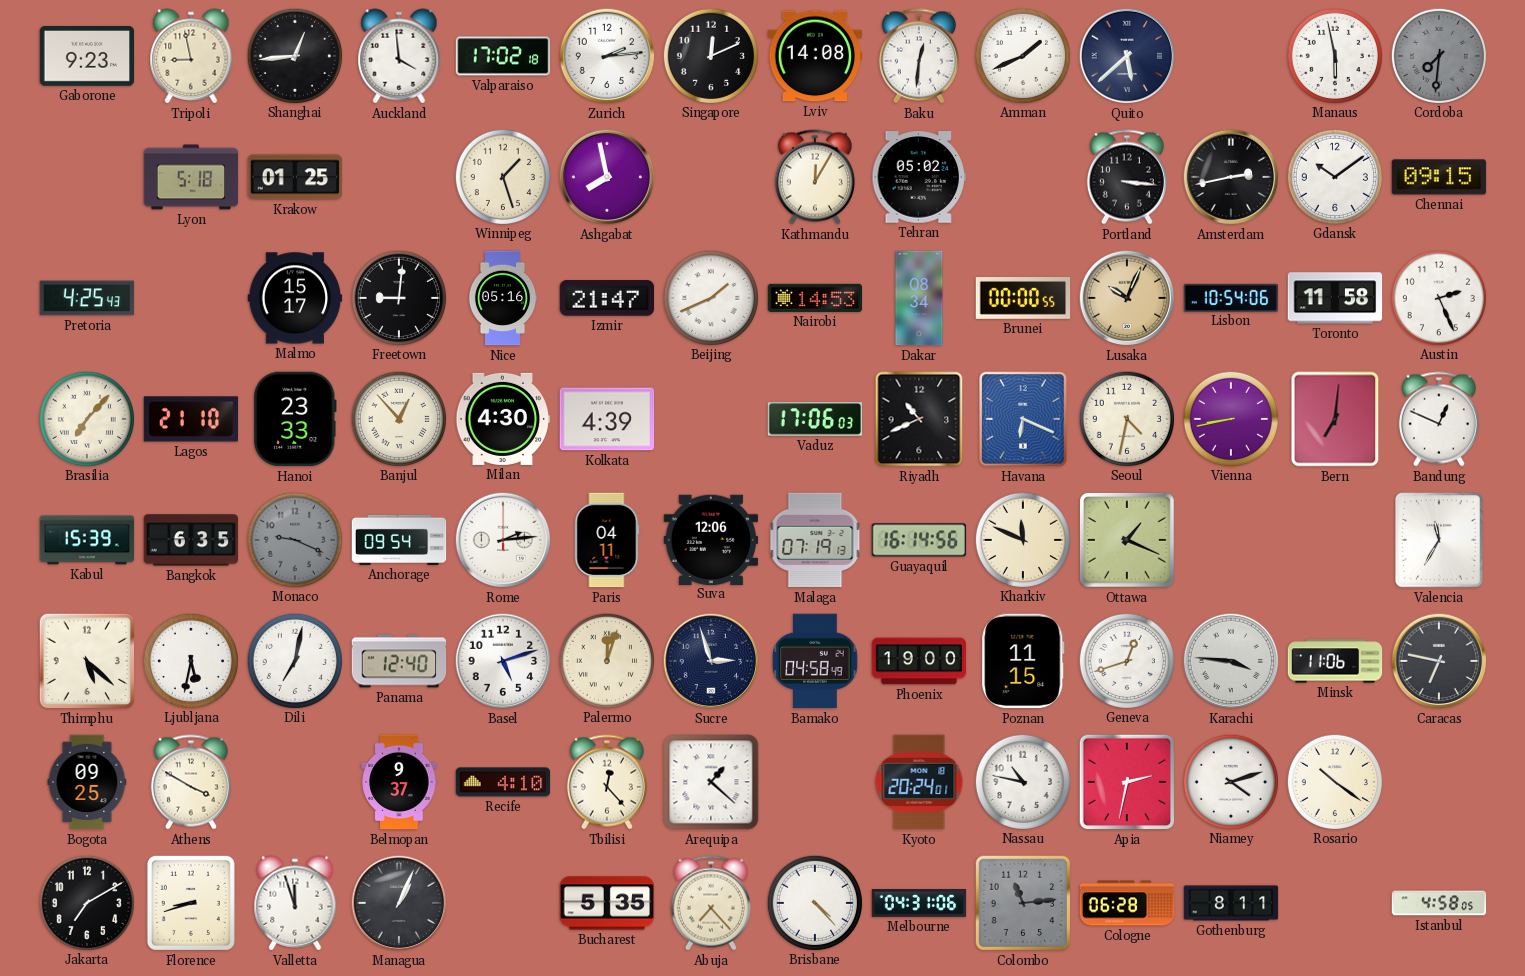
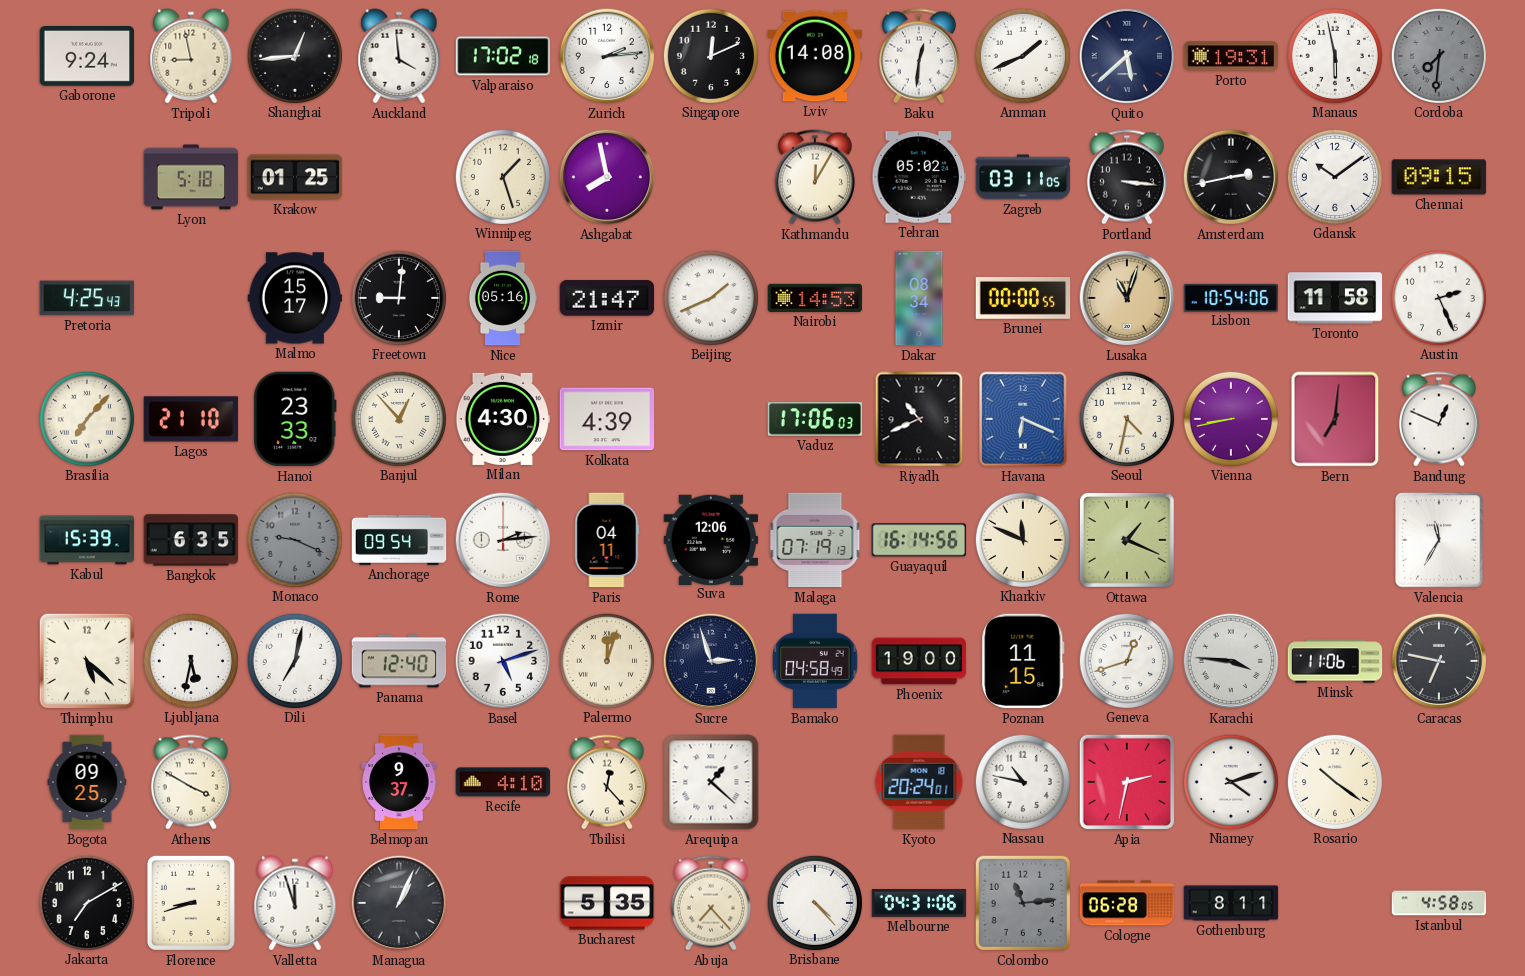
Gaborone: 9:23 -> 9:24 (87, 57)
Porto: none -> 19:31 (1231, 56)
Zagreb: none -> 03:11 (1023, 177)
Lusaka: 10:04 -> 11:03 (1127, 298)
